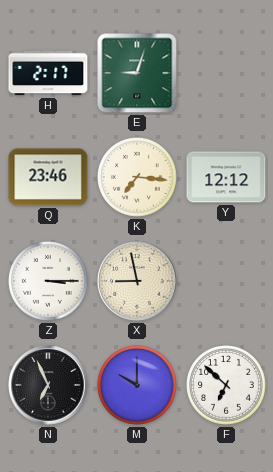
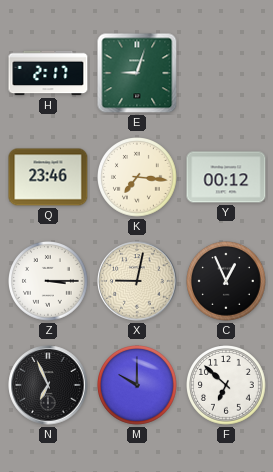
Y: 12:12 -> 00:12 (226, 177)
X: 8:58 -> 9:02 (137, 281)
C: none -> 12:56 (227, 282)
